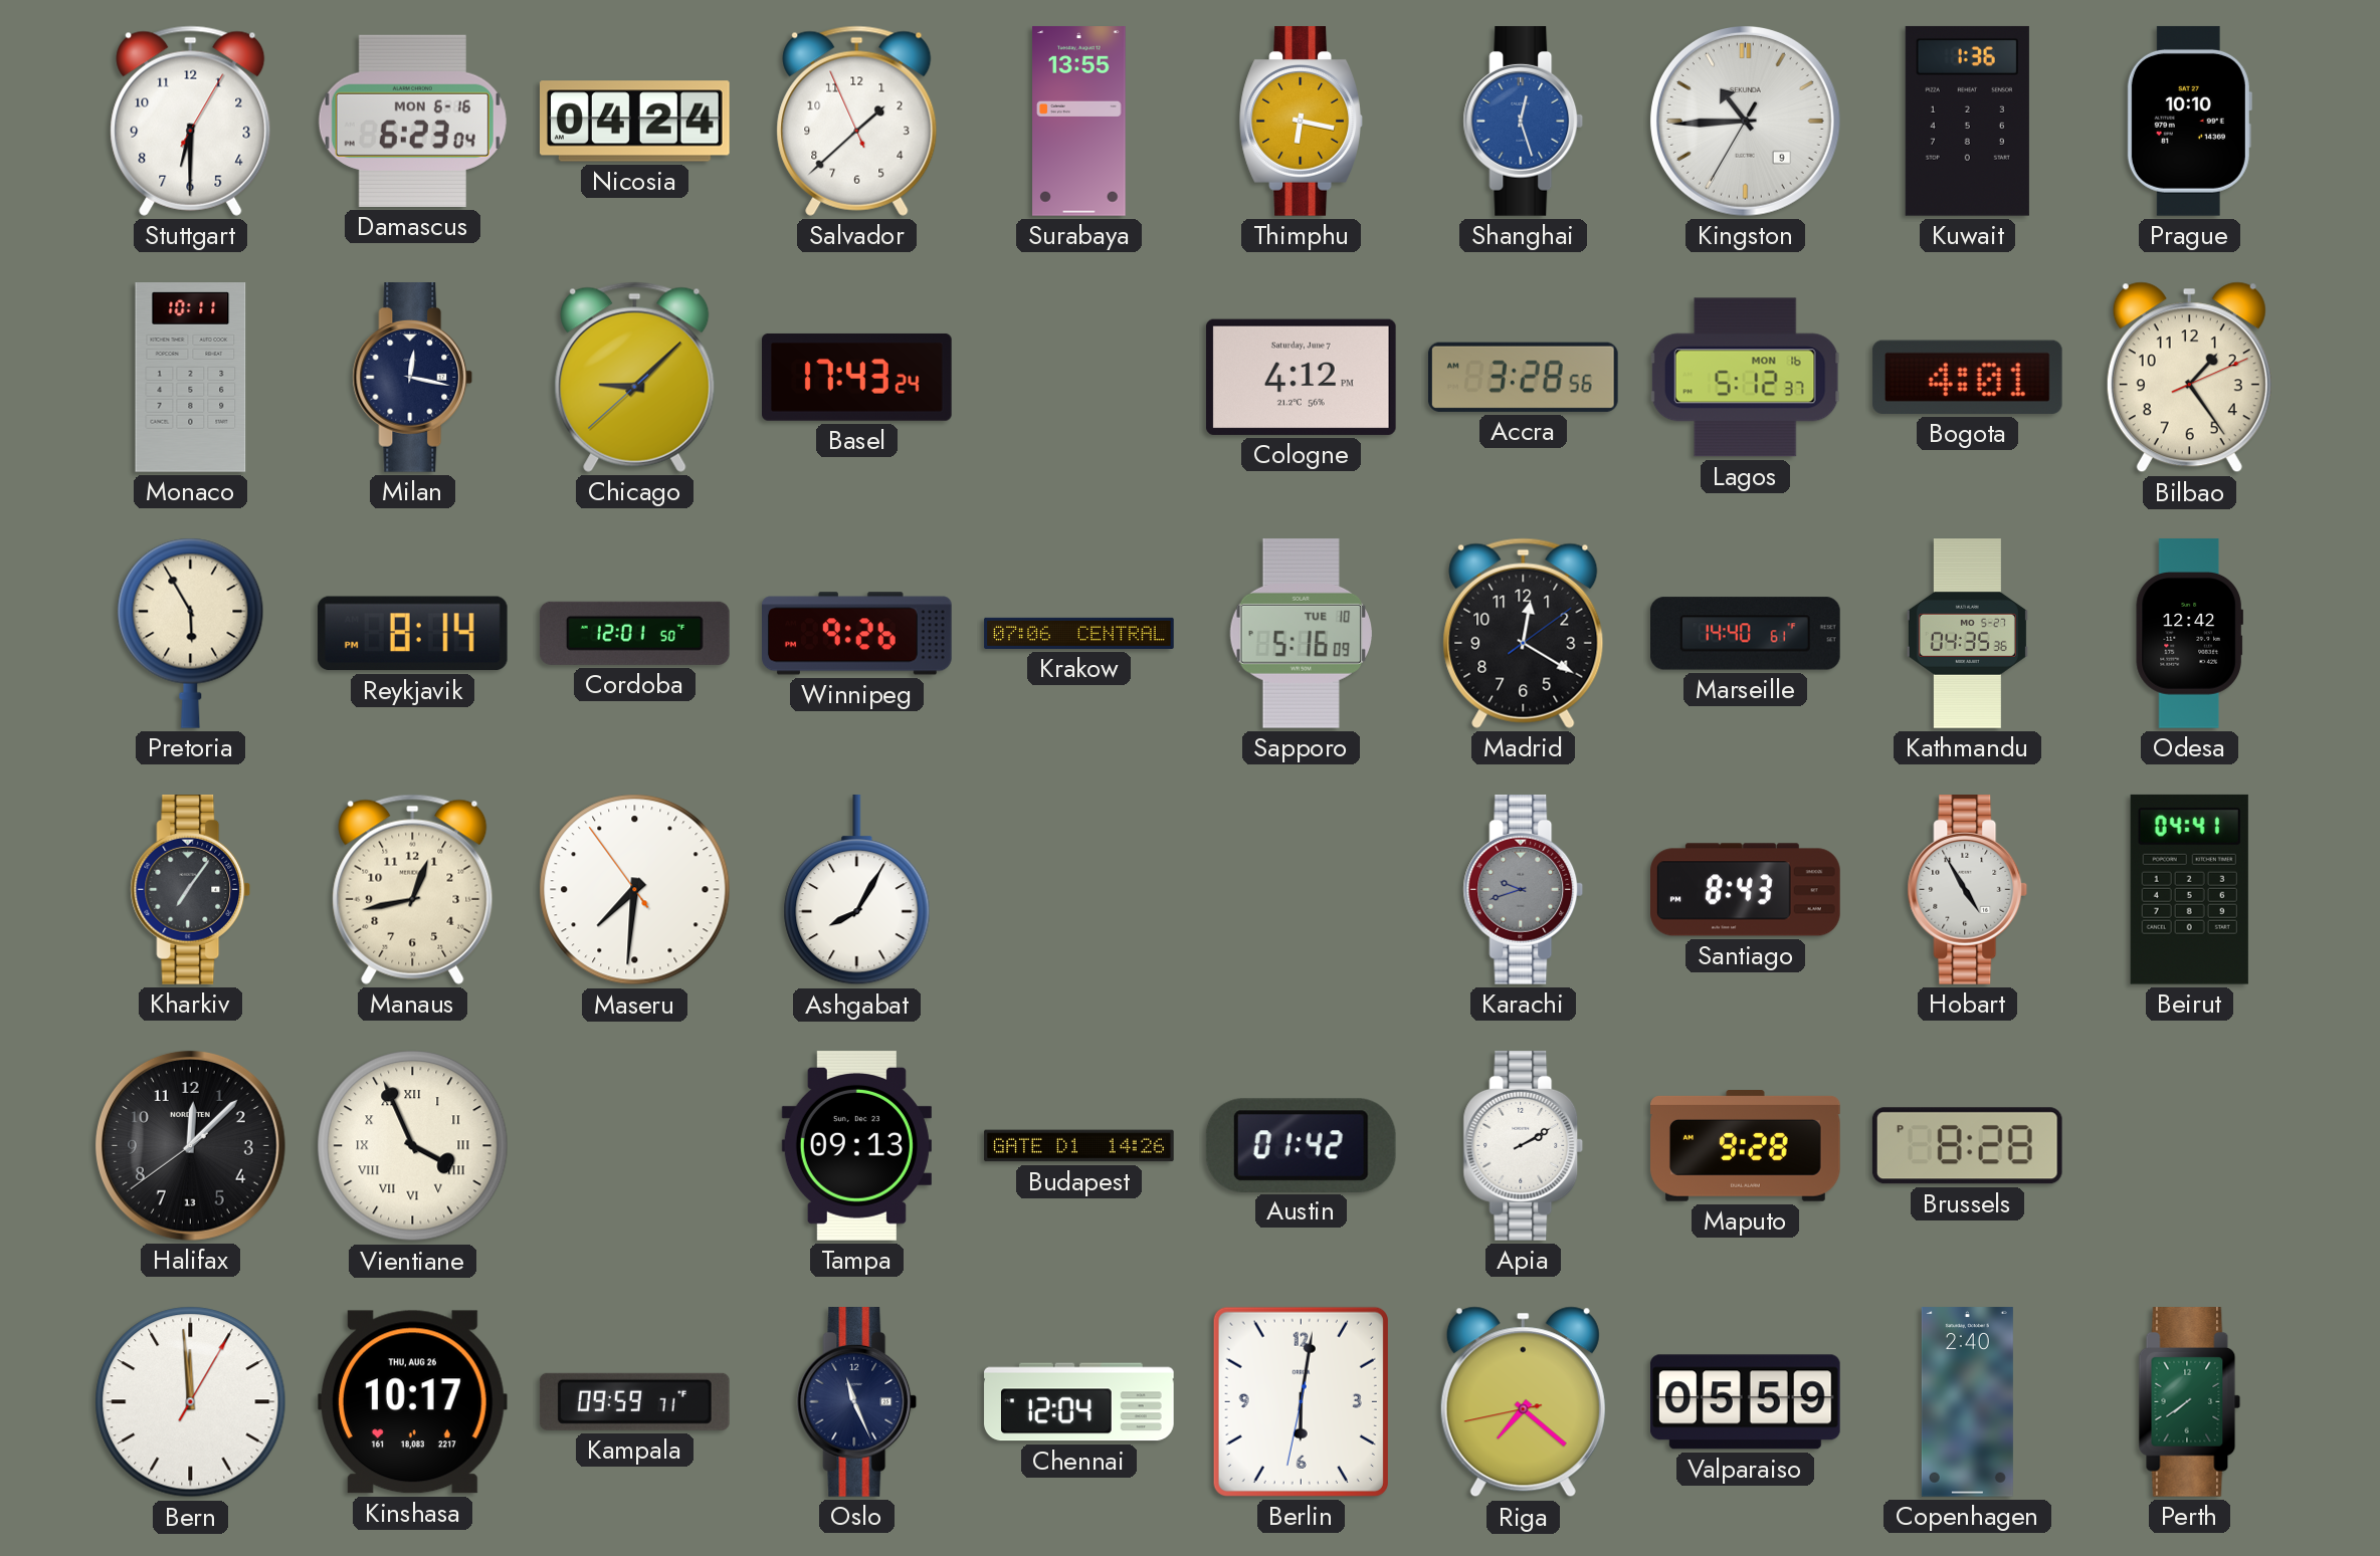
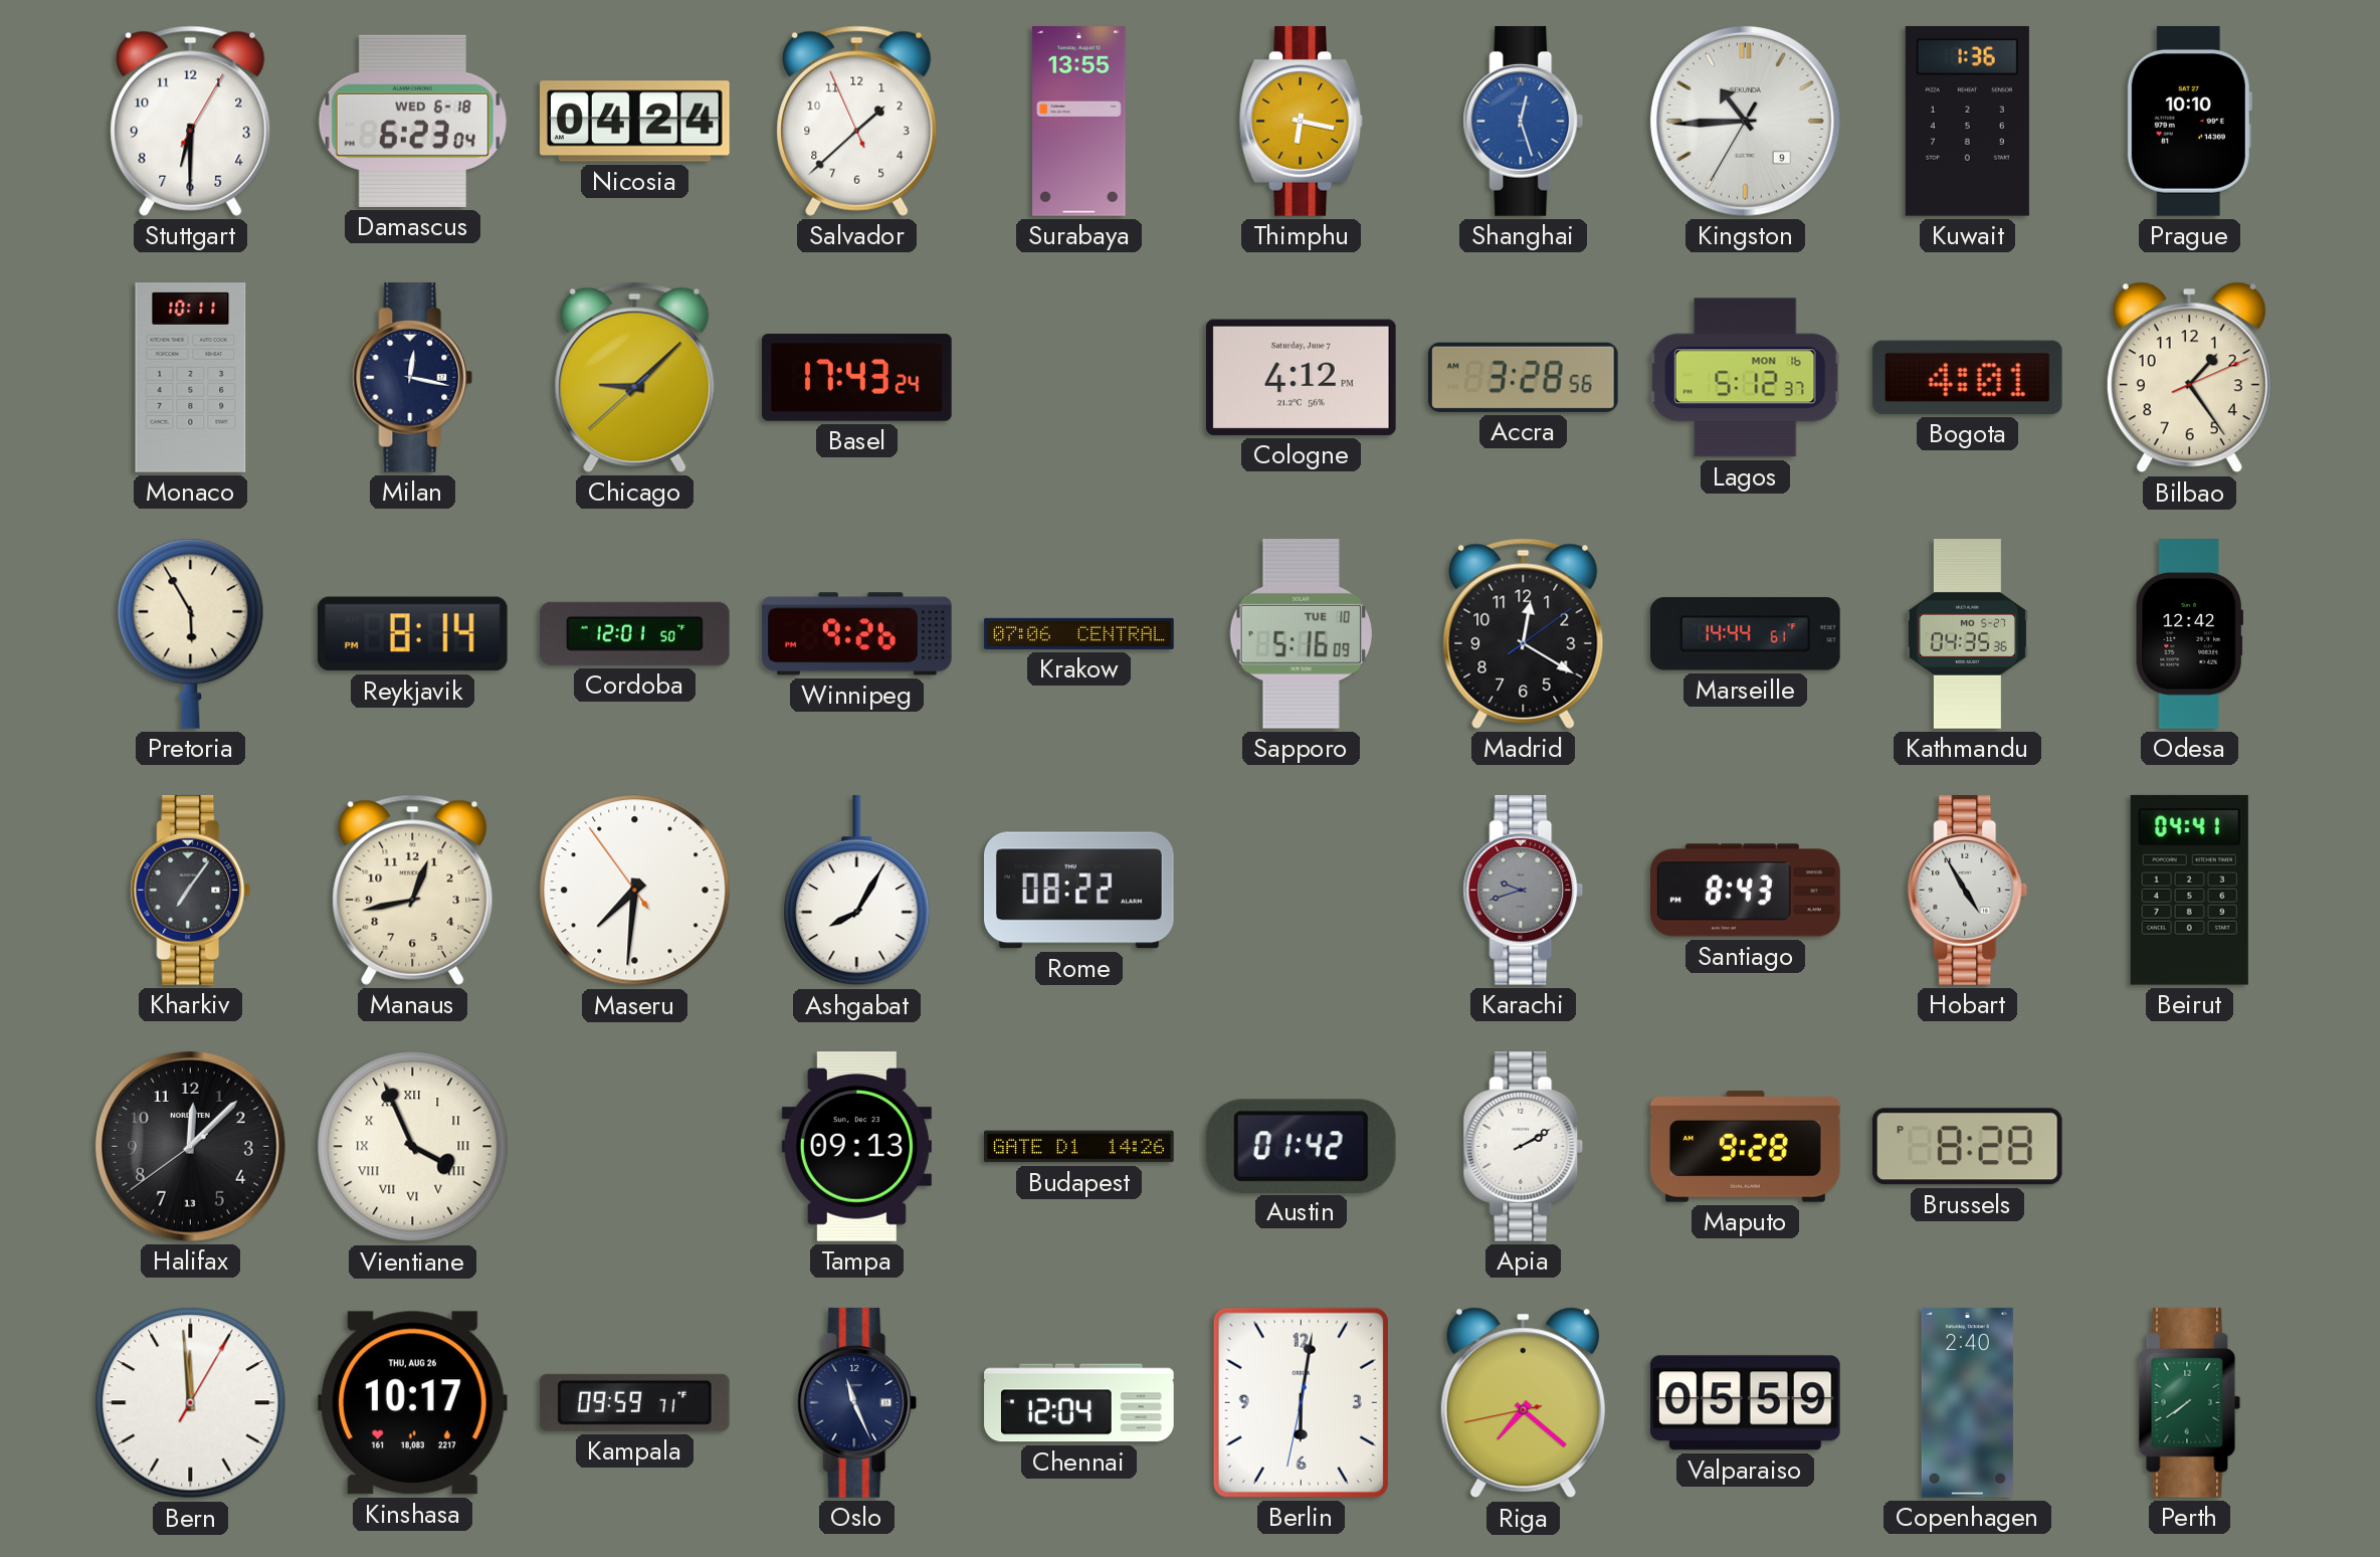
Damascus date: MON 6-16 -> WED 6-18 (412, 121)
Marseille: 14:40 -> 14:44 (1746, 634)
Rome: none -> 08:22 (1079, 891)
